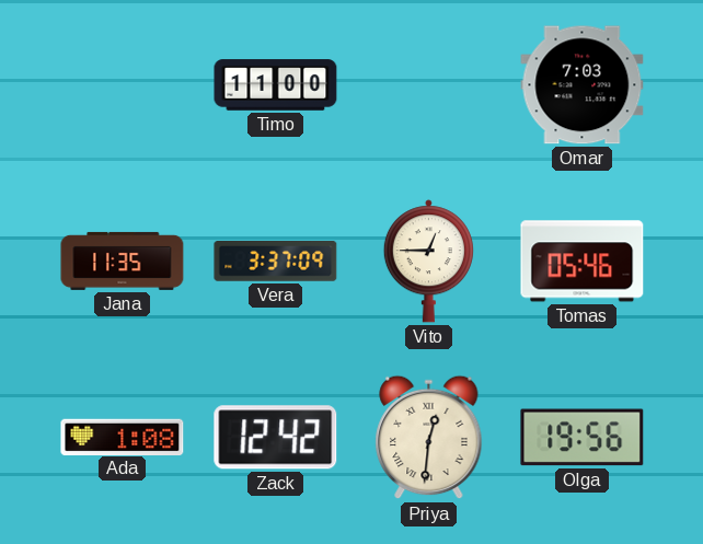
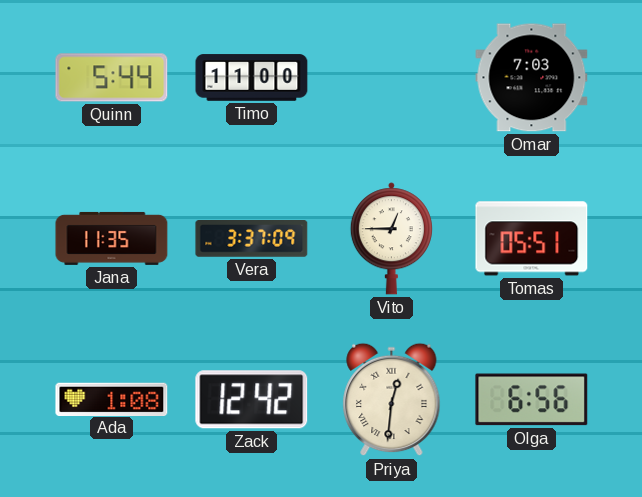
Quinn: none -> 5:44 (112, 78)
Tomas: 05:46 -> 05:51 (532, 239)
Olga: 19:56 -> 6:56 (532, 400)
